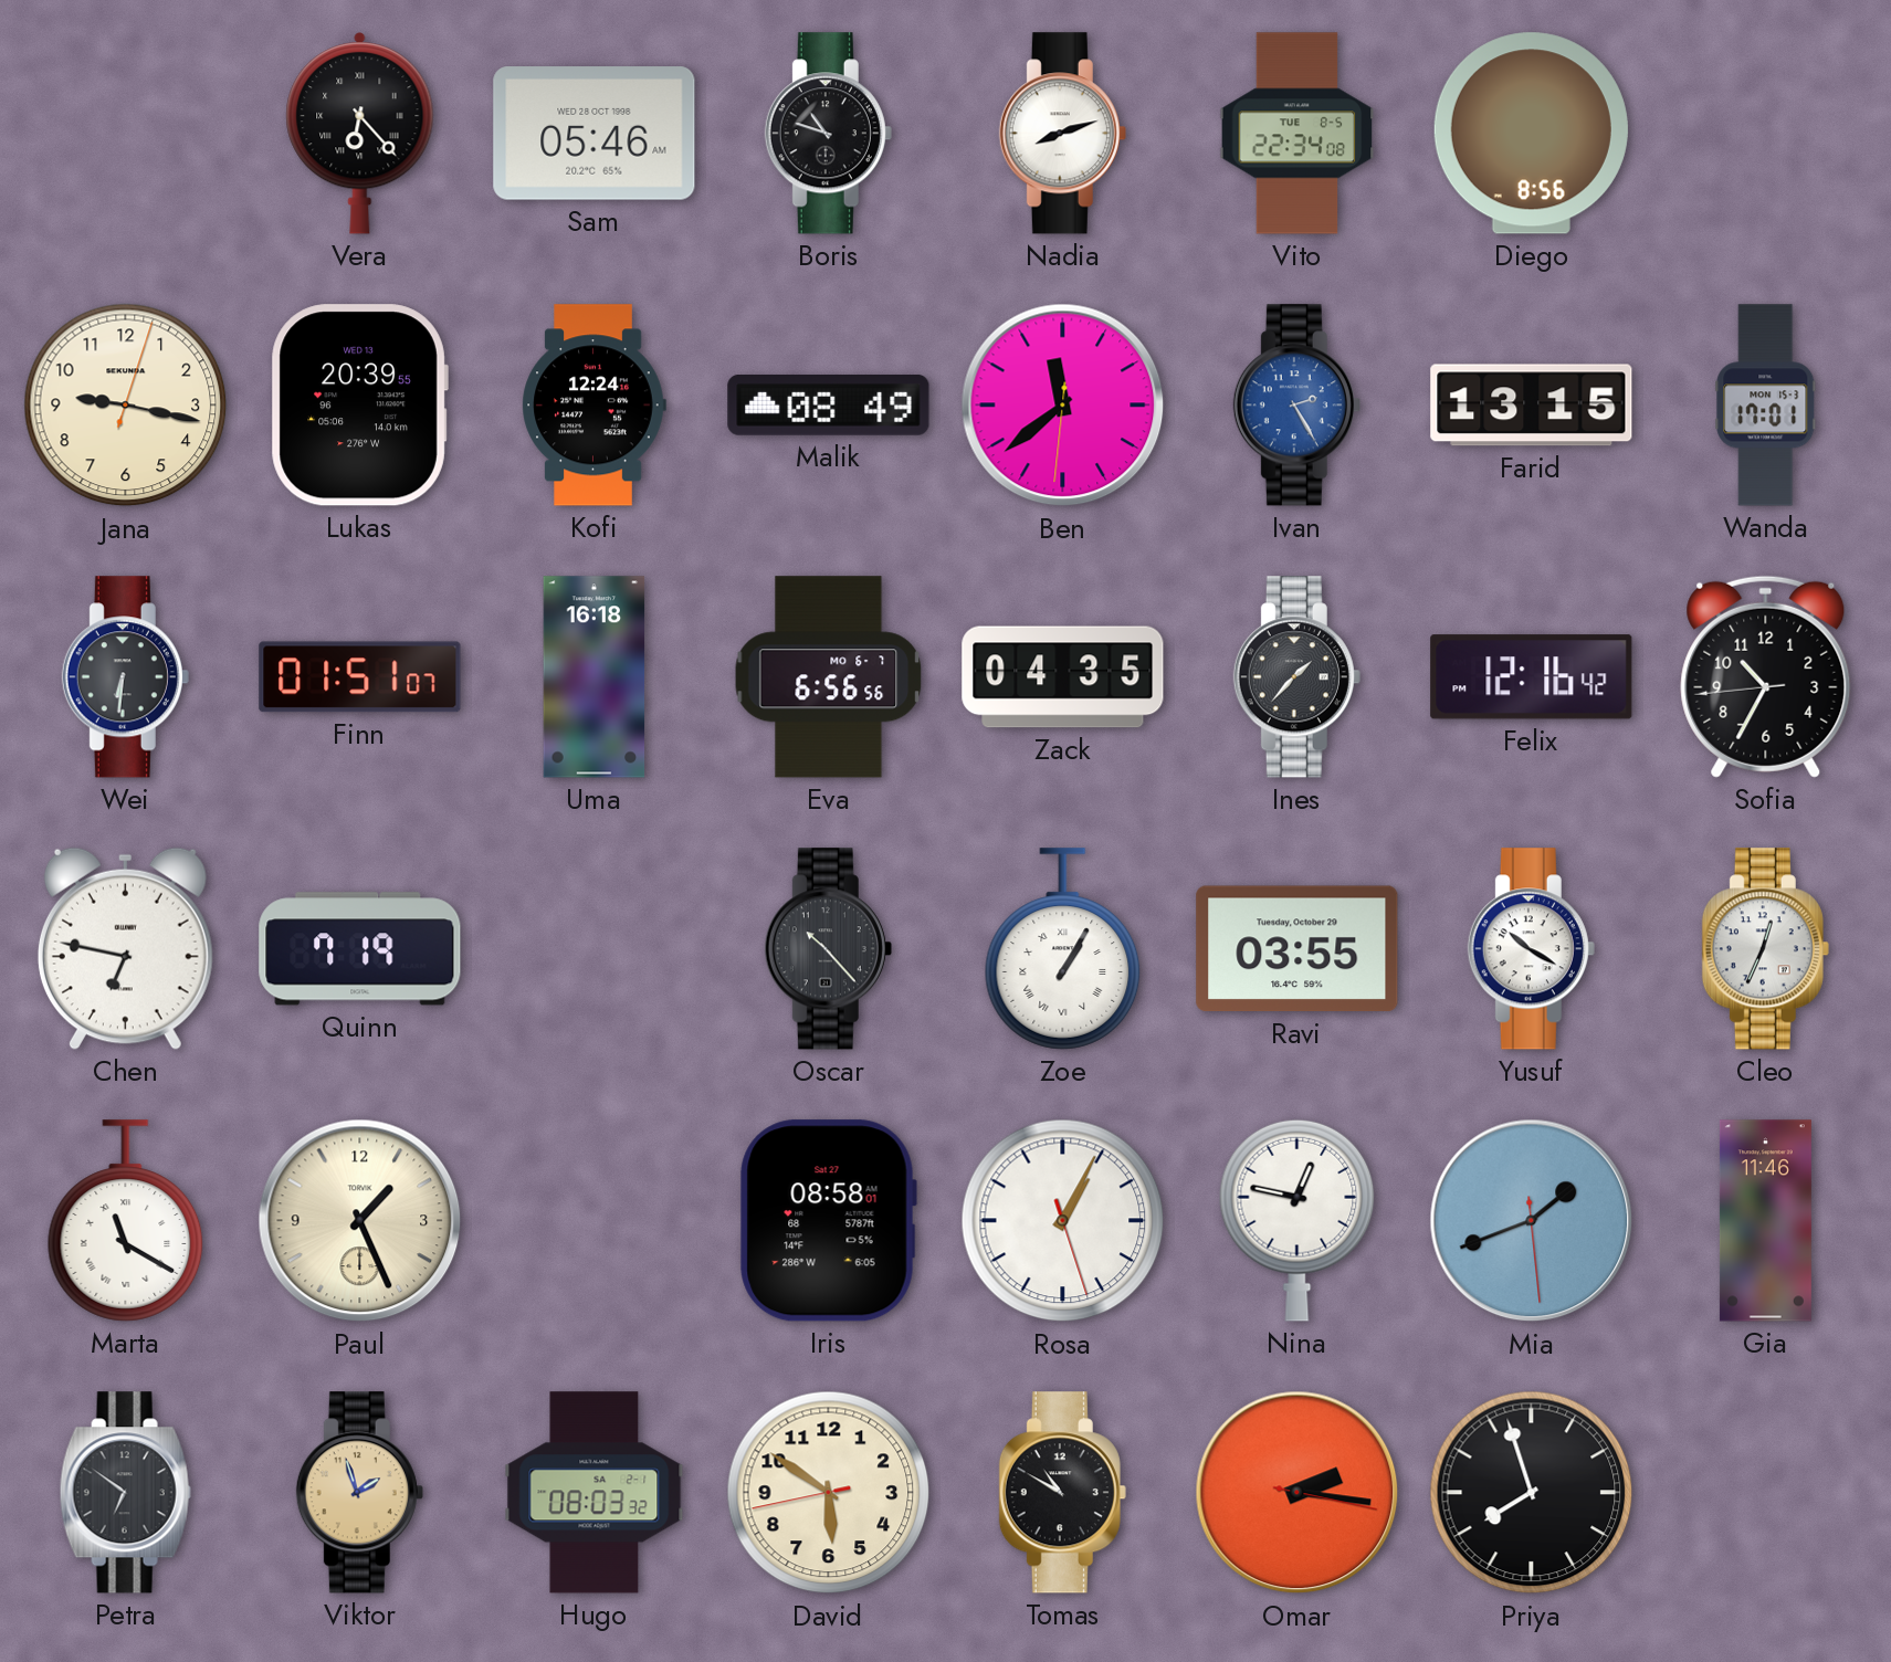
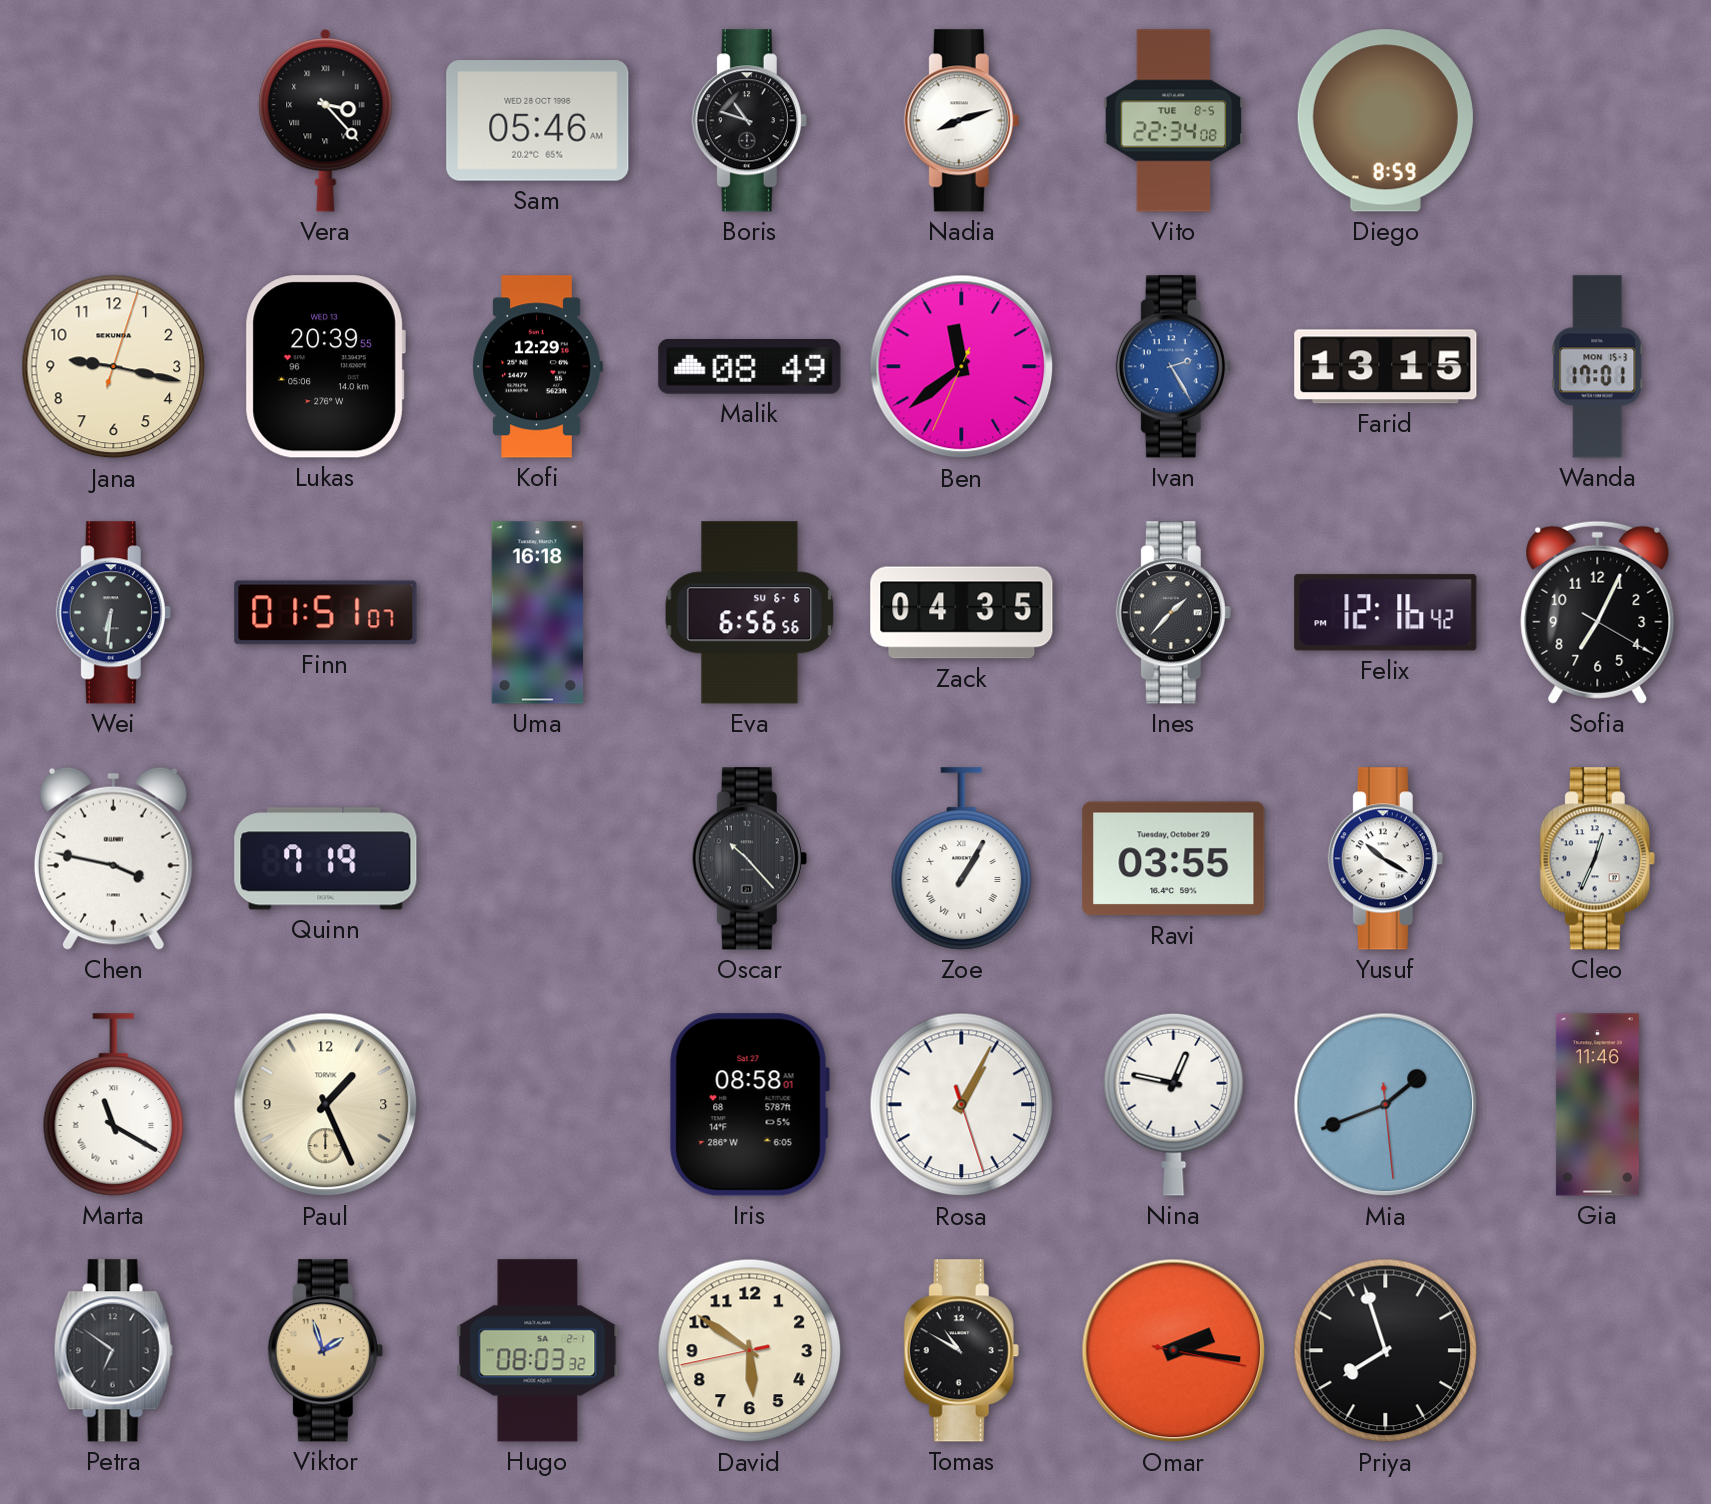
Vera: 6:23 -> 3:23 (326, 121)
Diego: 8:56 -> 8:59 (1385, 121)
Kofi: 12:24 -> 12:29 (537, 367)
Ben: 11:38:31 -> 11:38:34 (962, 367)
Eva date: MO 6-7 -> SU 6-6 (750, 613)
Sofia: 10:34 -> 7:04 (1598, 612)
Chen: 6:47 -> 3:47 (113, 858)
